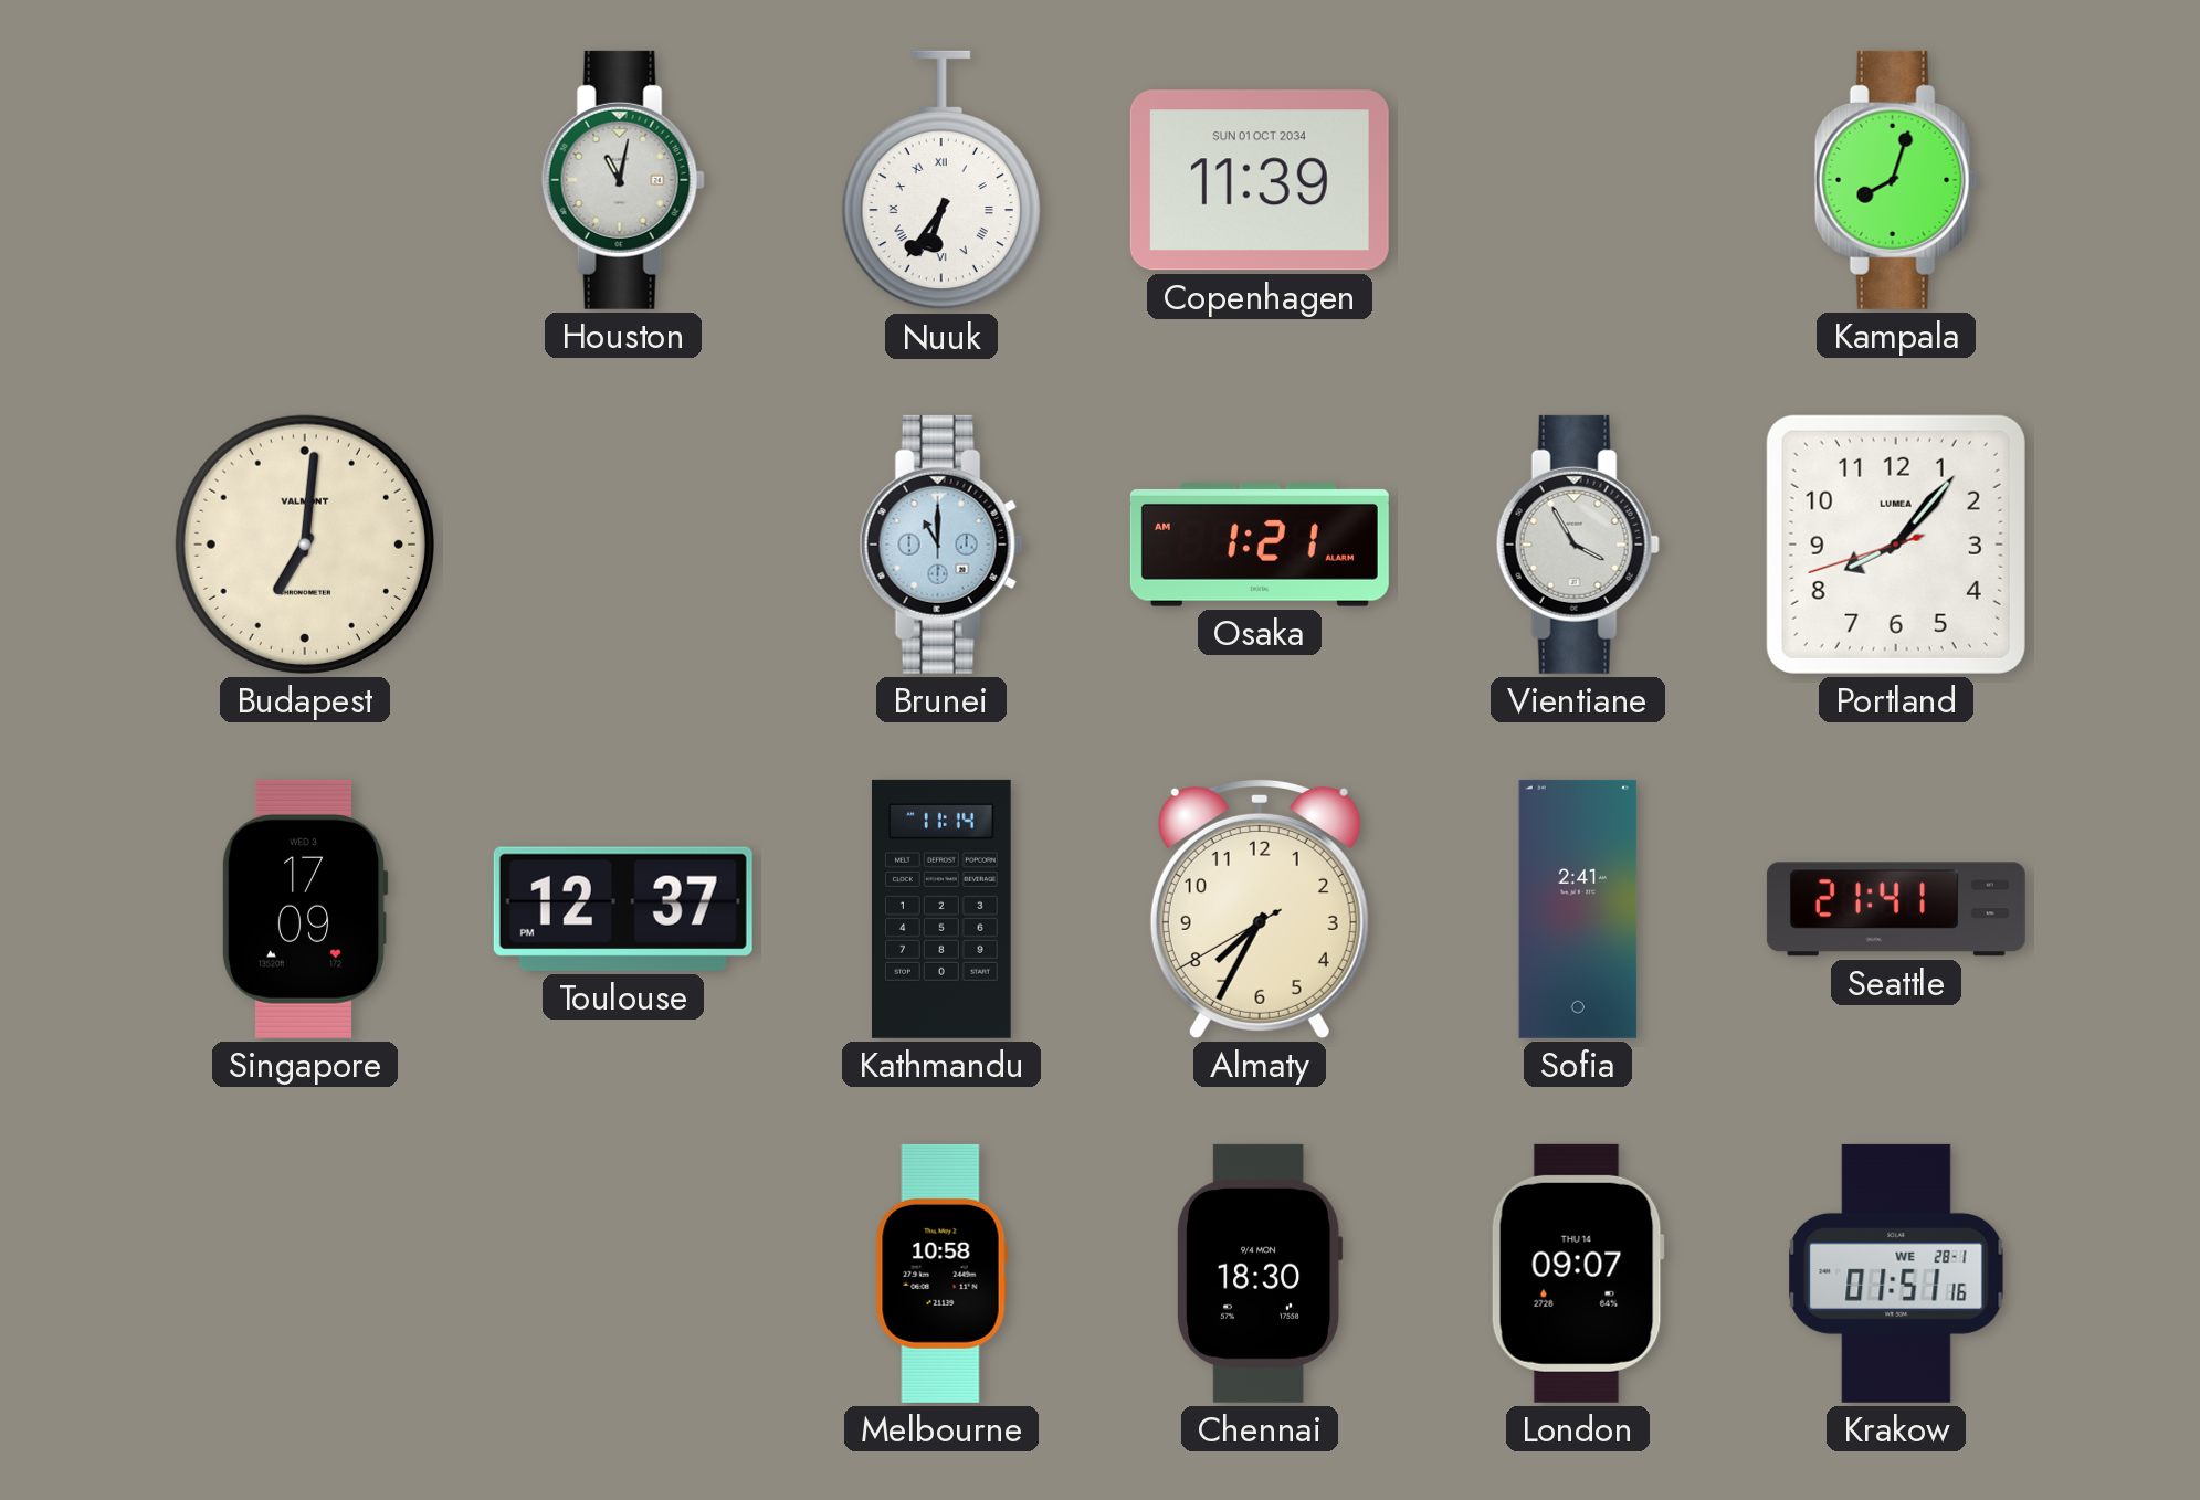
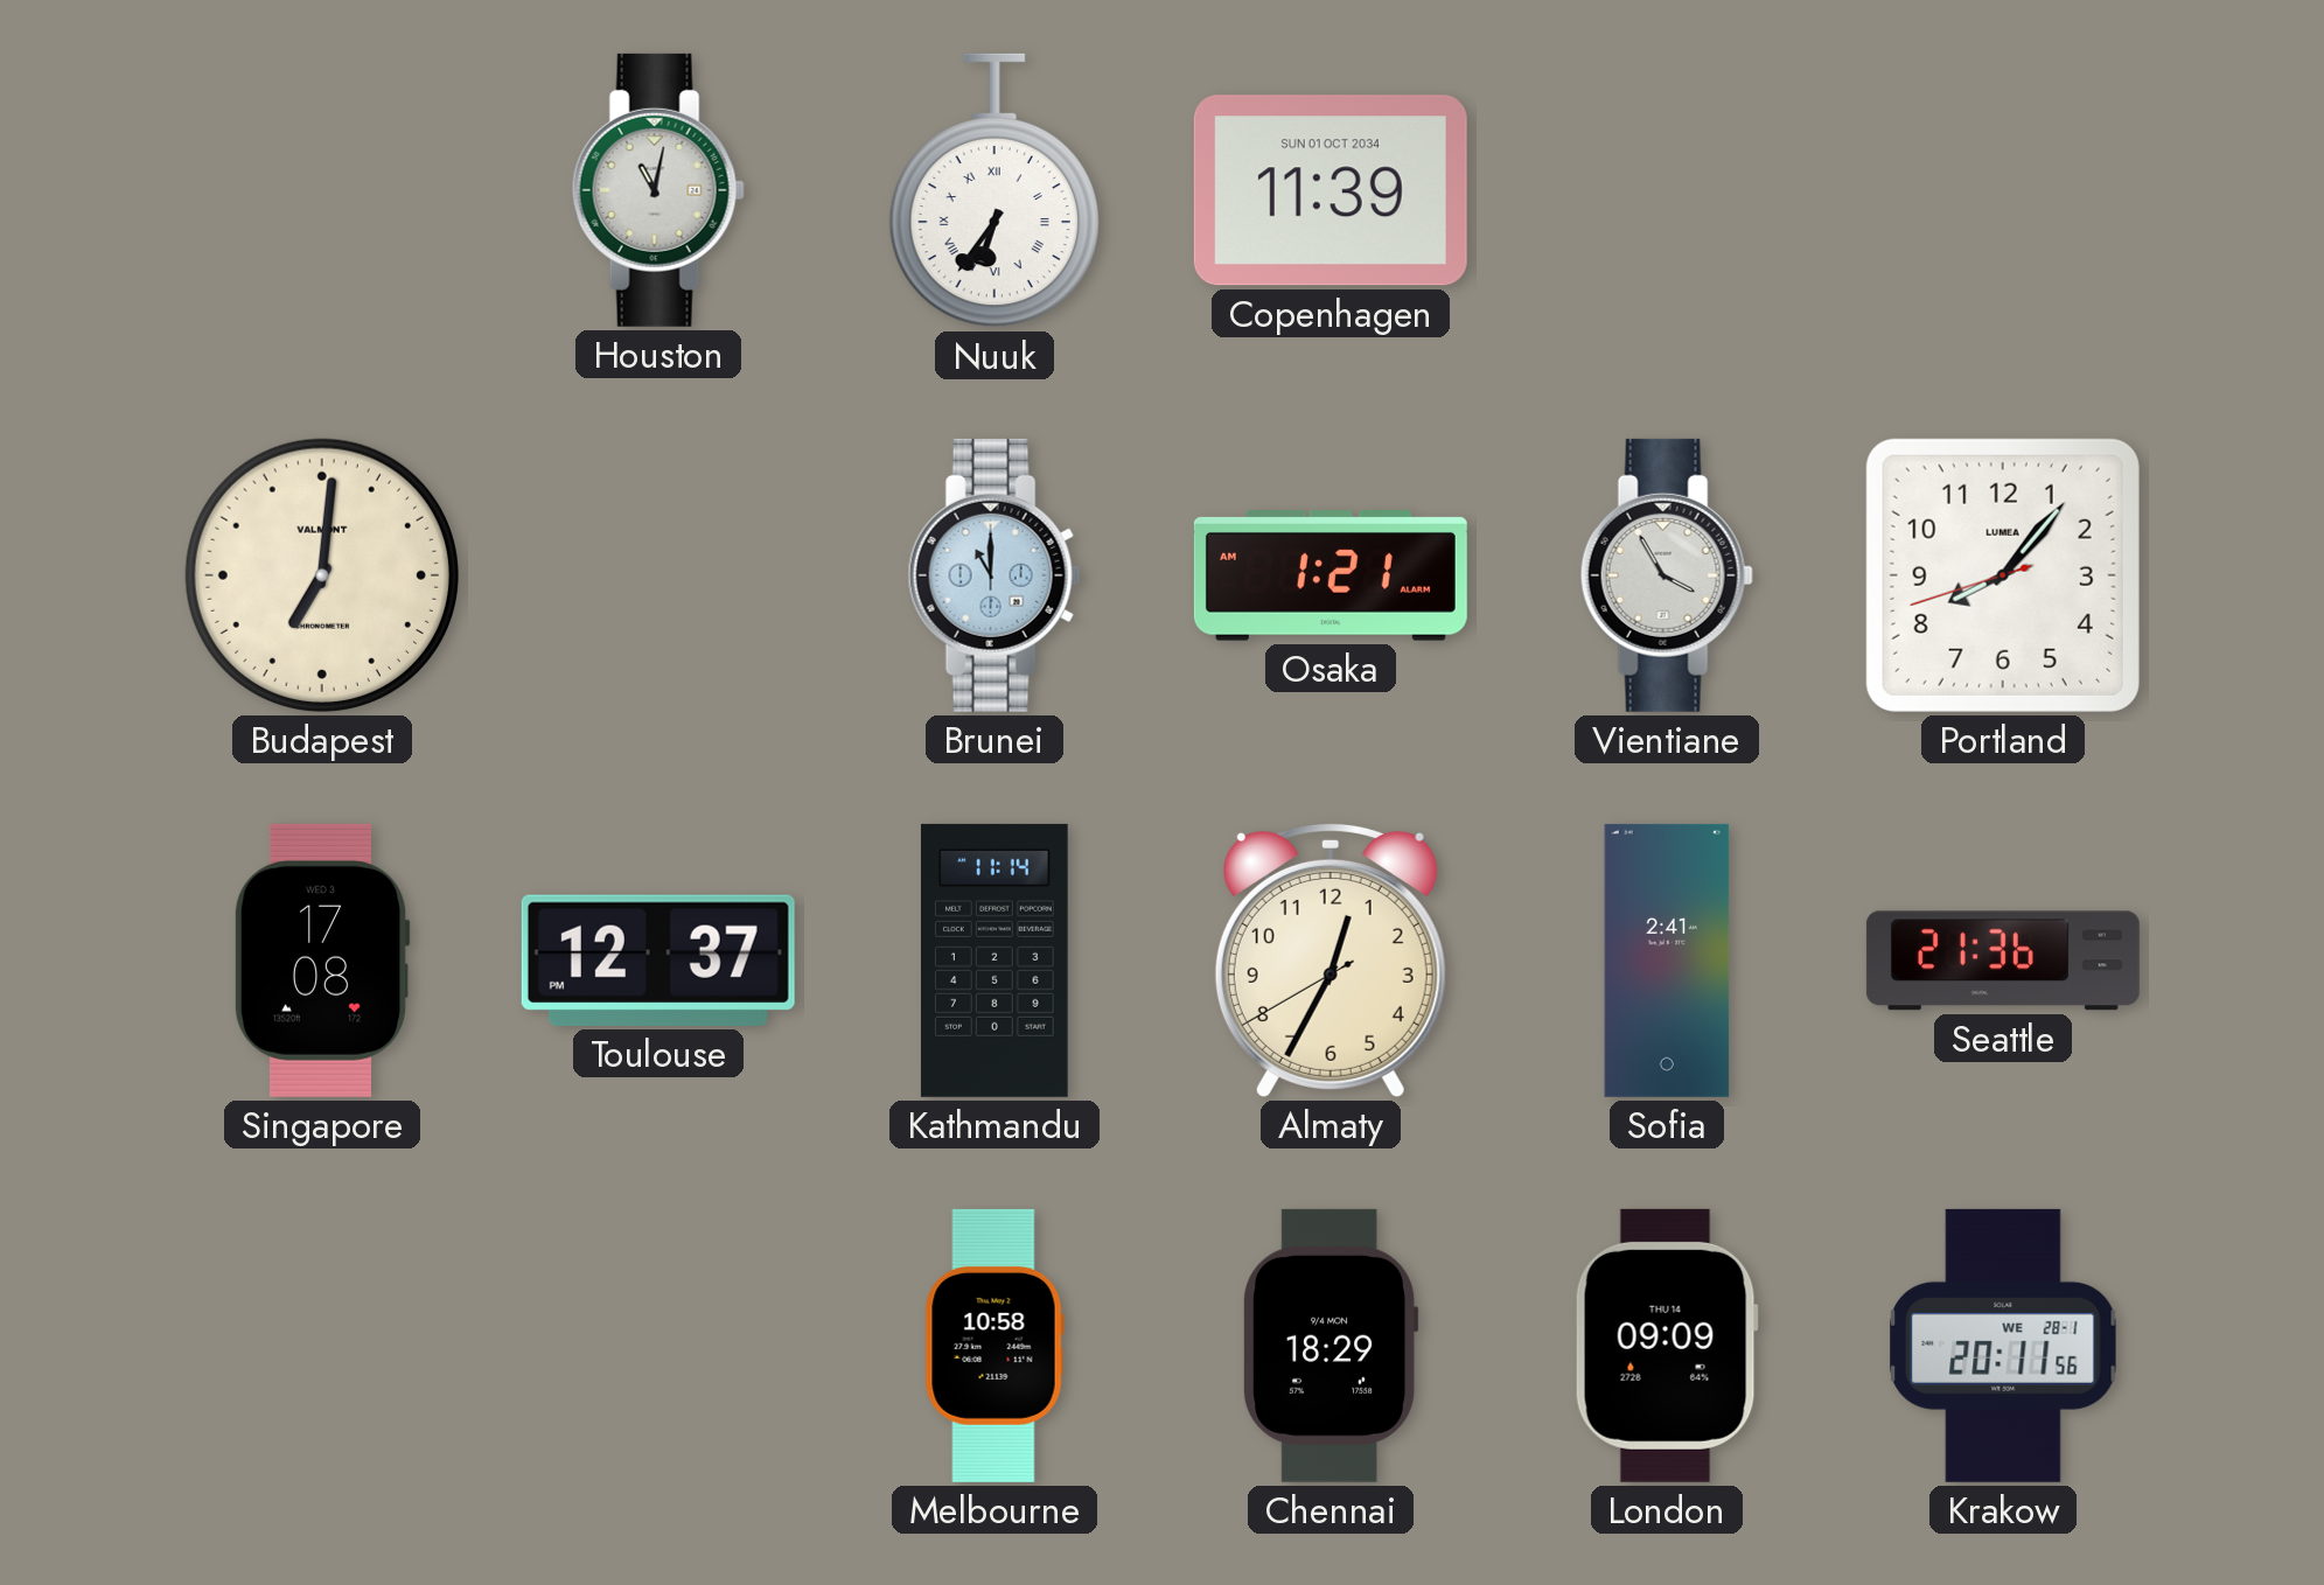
Kampala: 8:03 -> none (1896, 180)
Singapore: 17:09 -> 17:08 (322, 961)
Almaty: 7:34 -> 12:34 (1331, 959)
Seattle: 21:41 -> 21:36 (2003, 961)
Chennai: 18:30 -> 18:29 (1331, 1346)
London: 09:07 -> 09:09 (1667, 1346)
Krakow: 01:51 -> 20:11 (2003, 1346)
